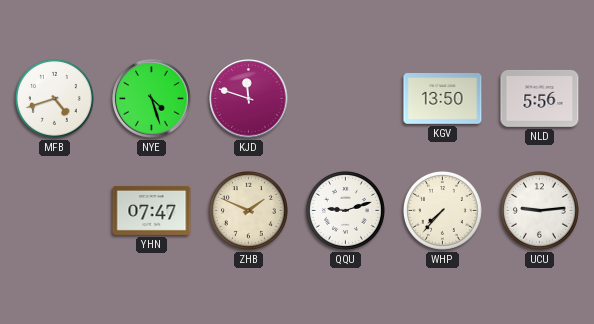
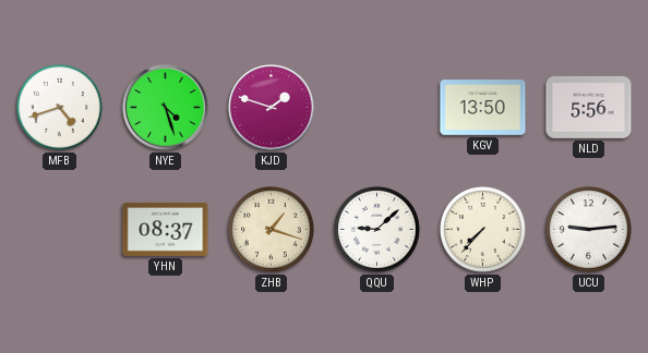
KJD: 11:48 -> 1:48 (272, 108)
YHN: 07:47 -> 08:37 (166, 229)
ZHB: 1:49 -> 1:18 (271, 229)
QQU: 9:12 -> 9:08 (376, 229)
